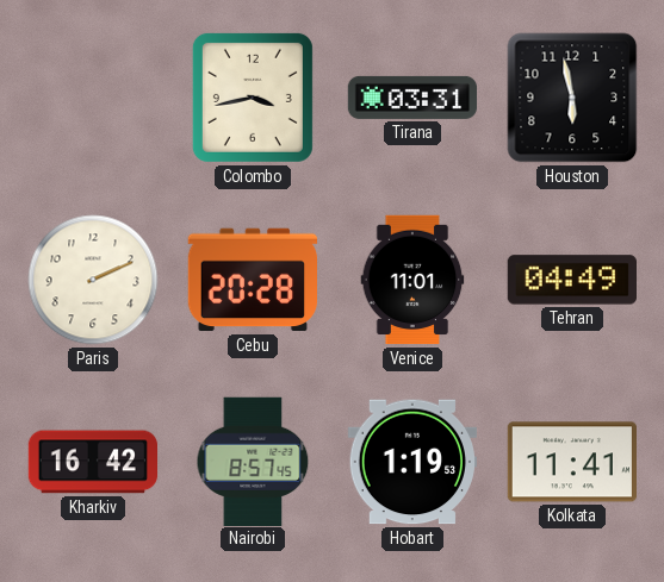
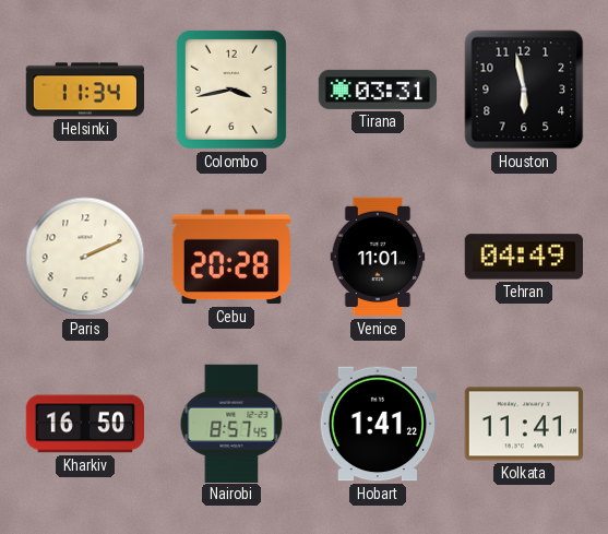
Helsinki: none -> 11:34 (85, 90)
Kharkiv: 16:42 -> 16:50 (84, 424)
Hobart: 1:19 -> 1:41 (377, 424)
